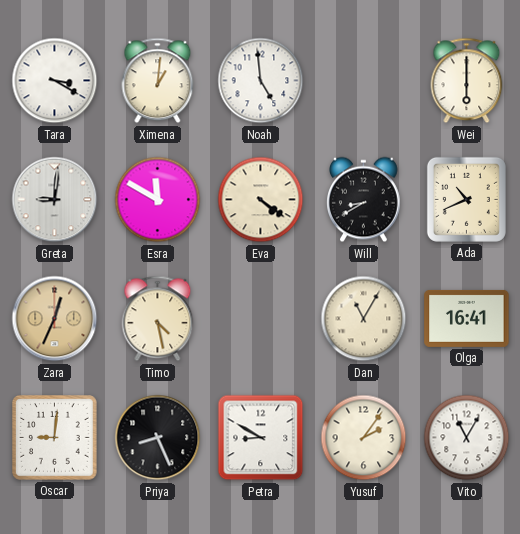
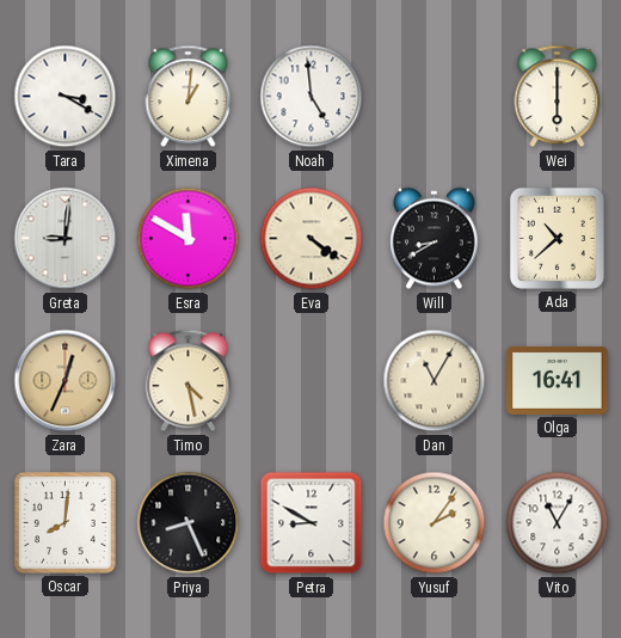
Ada: 10:41 -> 10:38 (557, 238)
Oscar: 9:01 -> 8:01 (66, 523)
